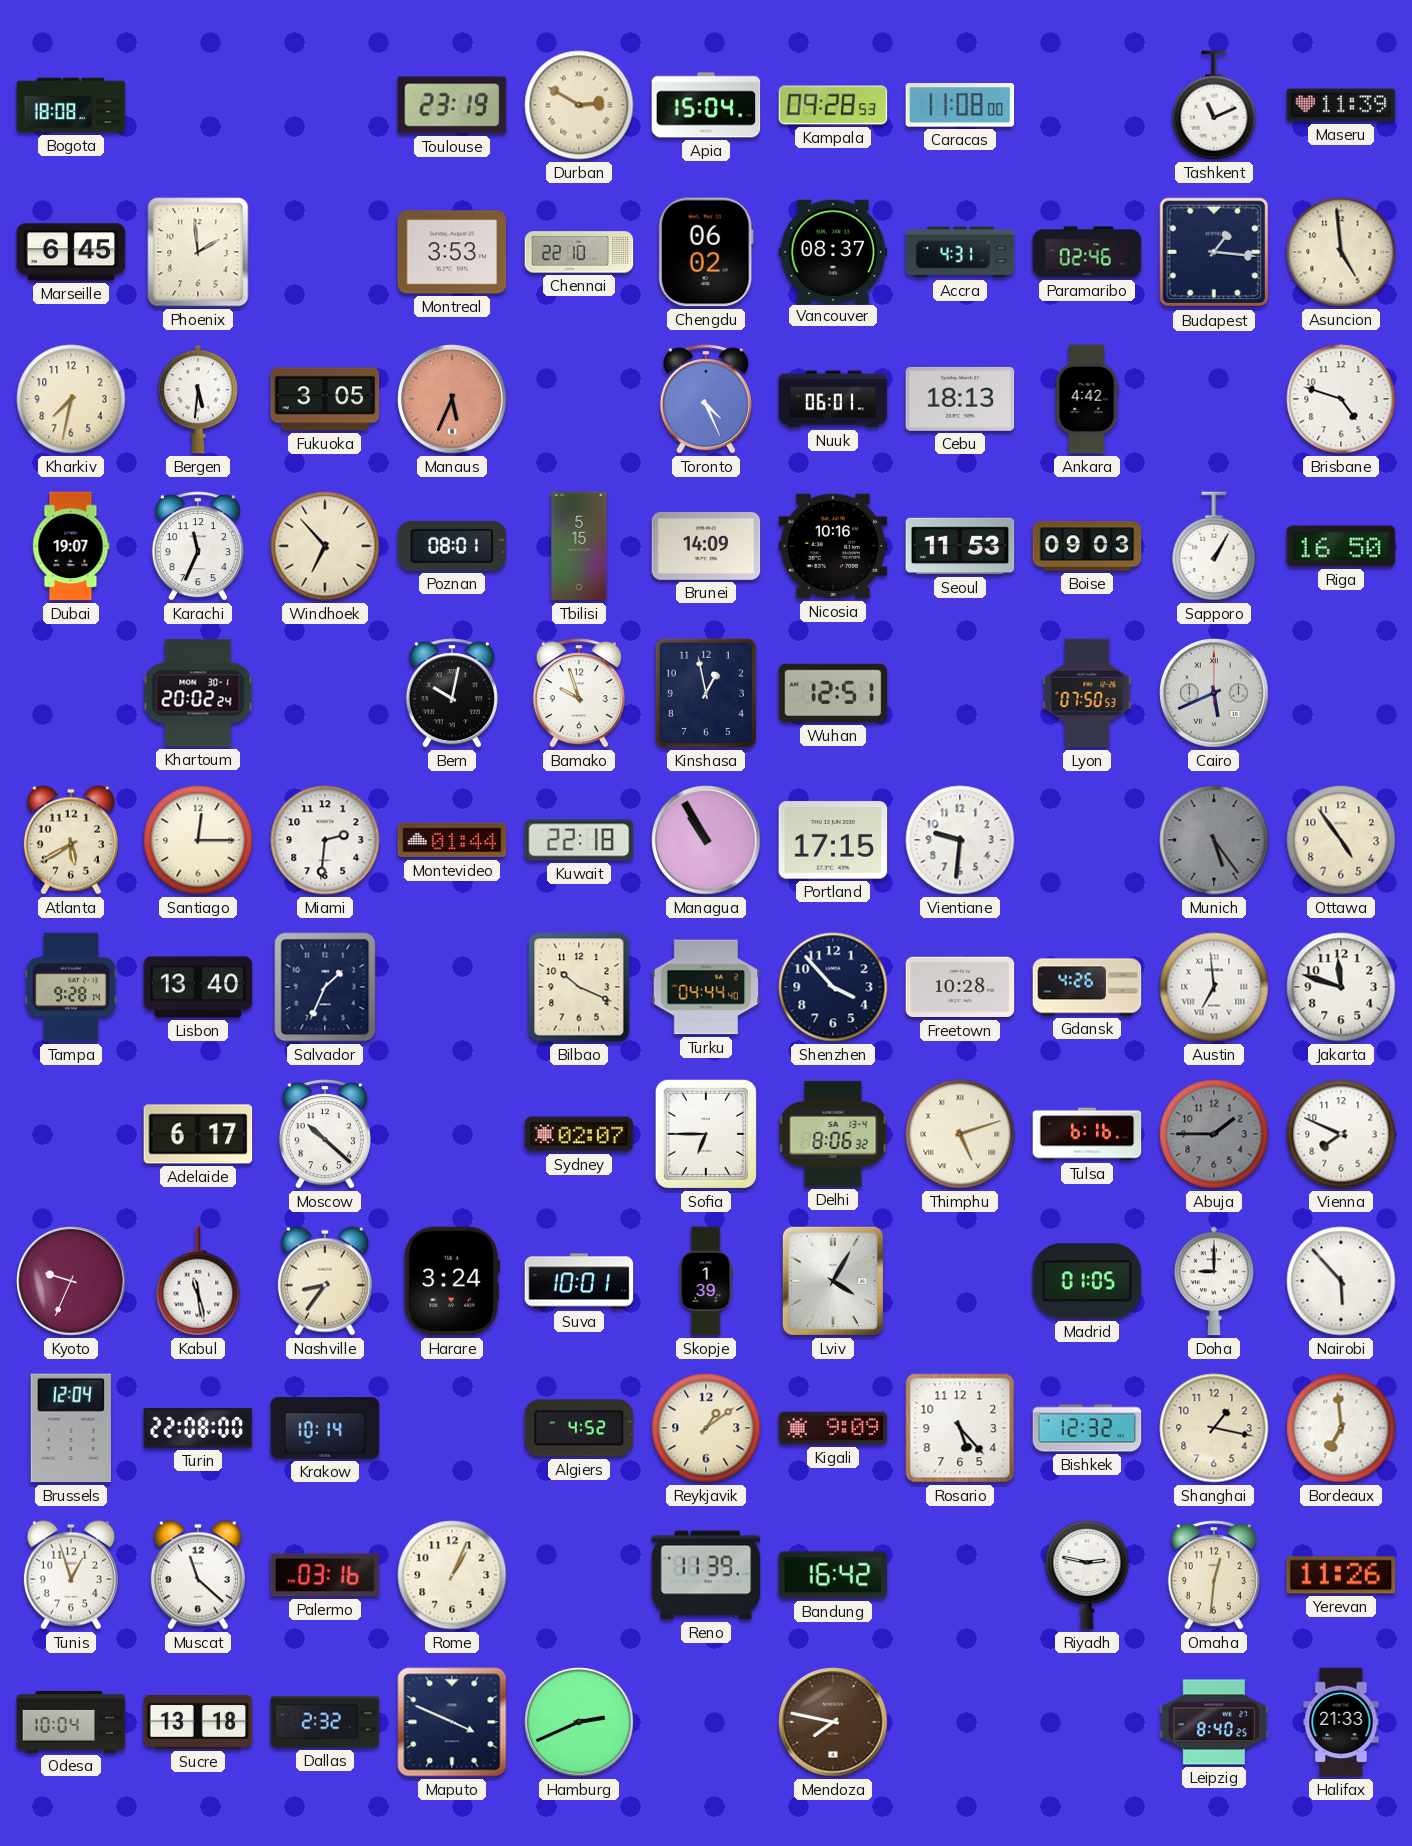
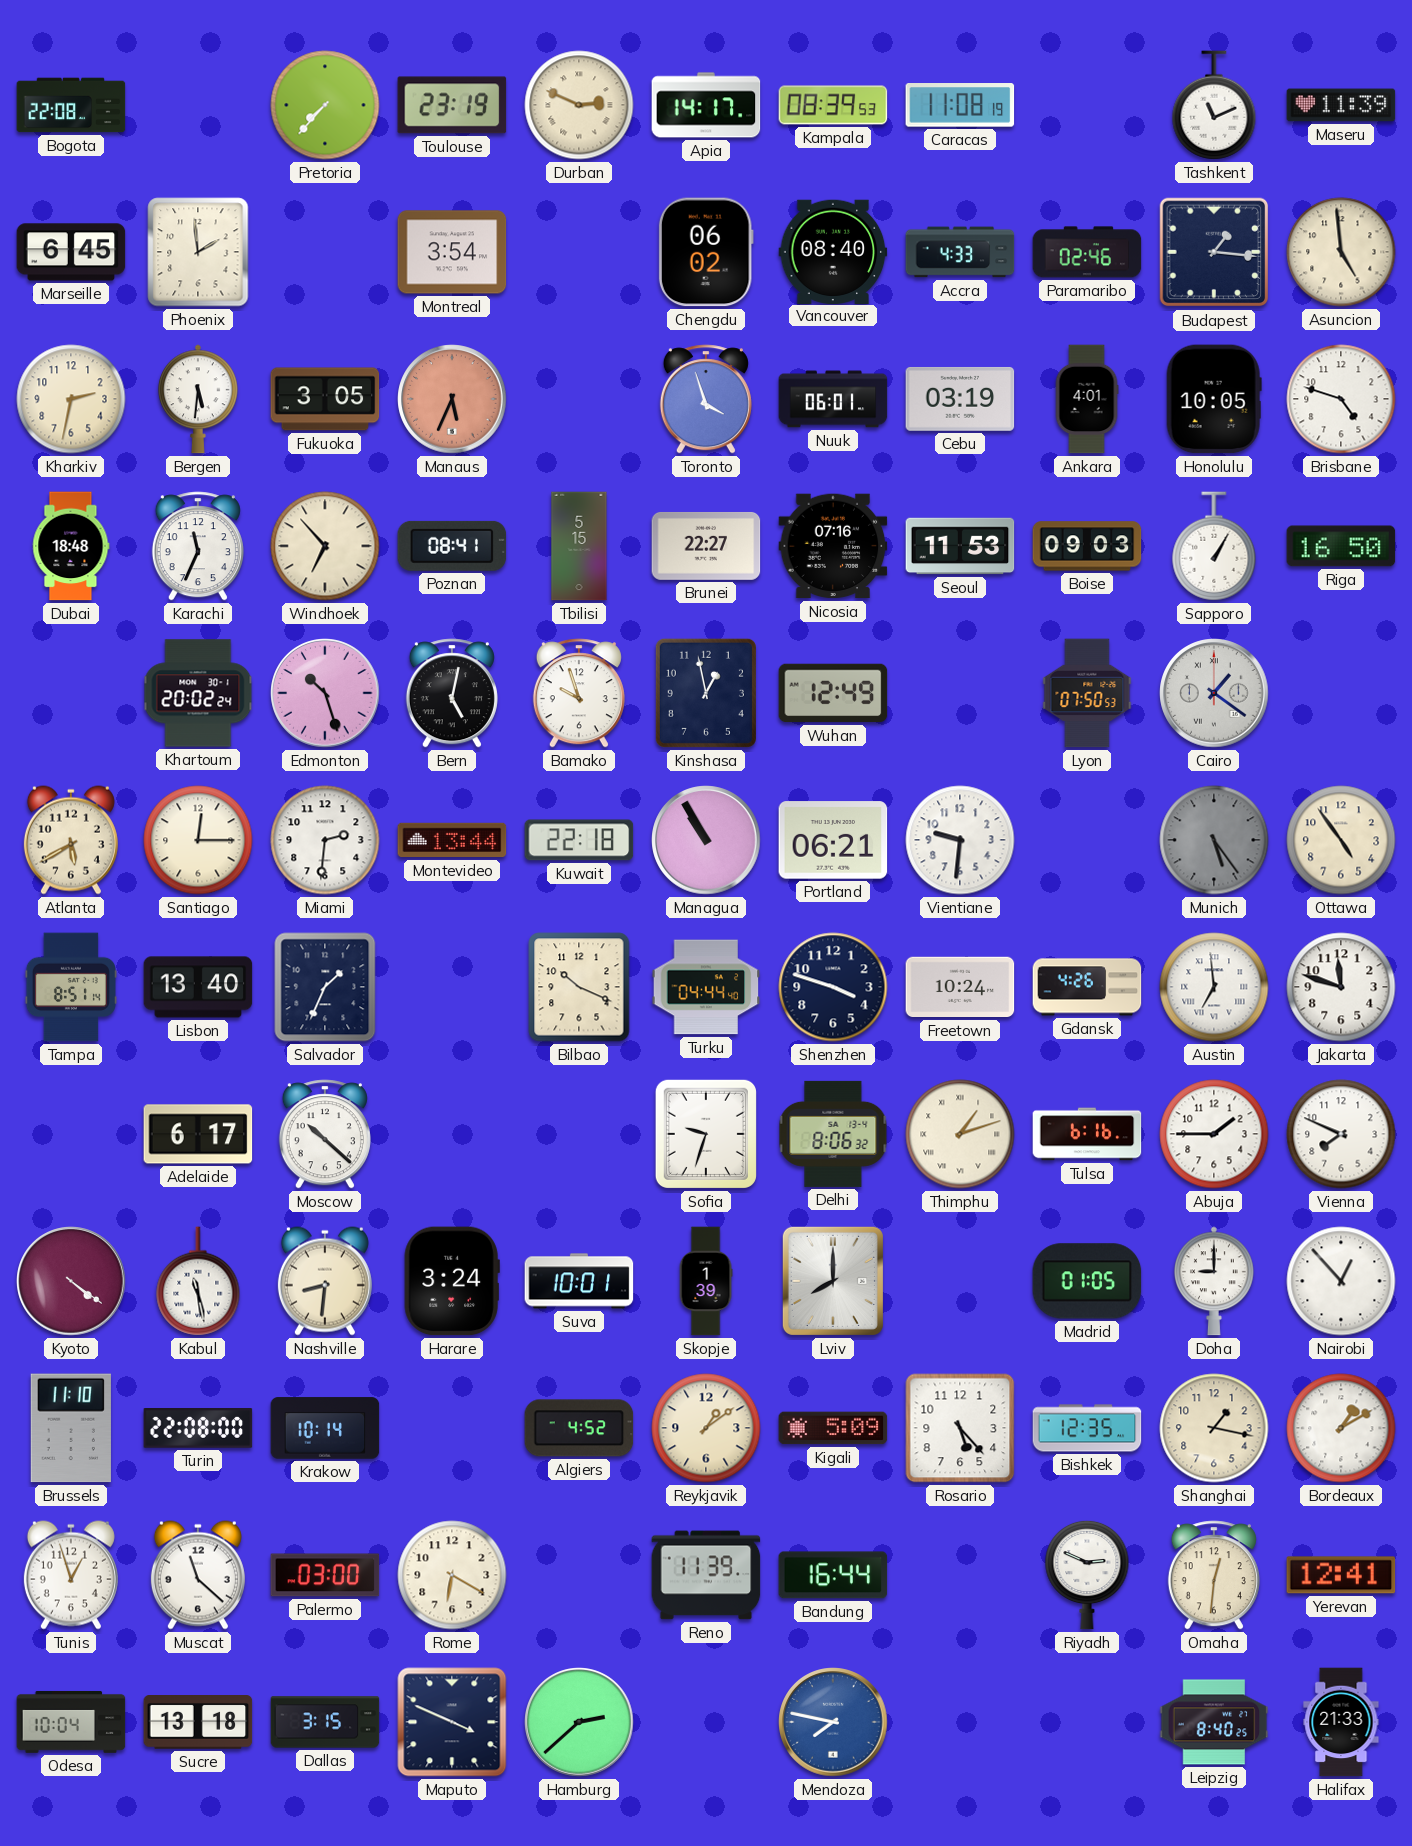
Bogota: 18:08 -> 22:08 (71, 105)
Pretoria: none -> 7:37 (325, 105)
Durban: 2:50 -> 2:49 (579, 105)
Apia: 15:04 -> 14:17 (706, 105)
Kampala: 09:28 -> 08:39 (833, 105)
Caracas: 11:08:00 -> 11:08:19 (960, 105)
Montreal: 3:53 -> 3:54 (452, 252)
Chennai: 22:10 -> none (579, 252)
Vancouver: 08:37 -> 08:40 (833, 251)
Accra: 4:31 -> 4:33 (960, 252)
Kharkiv: 7:32 -> 2:32 (71, 399)
Toronto: 4:26 -> 3:57 (706, 399)
Cebu: 18:13 -> 03:19 (960, 399)
Ankara: 4:42 -> 4:01 (1087, 399)
Honolulu: none -> 10:05 (1214, 399)
Dubai: 19:07 -> 18:48 (71, 546)
Poznan: 08:01 -> 08:41 (452, 546)
Brunei: 14:09 -> 22:27 (706, 546)
Nicosia: 10:16 -> 07:16 (833, 546)
Edmonton: none -> 10:27 (325, 693)
Bern: 10:02 -> 5:02 (452, 693)
Wuhan: 12:51 -> 12:49 (833, 693)
Cairo: 5:41 -> 1:21 (1214, 693)
Montevideo: 01:44 -> 13:44 (452, 840)
Portland: 17:15 -> 06:21 (833, 840)
Tampa: 9:28 -> 8:51 (71, 987)
Shenzhen: 3:53 -> 3:48 (833, 987)
Freetown: 10:28 -> 10:24 (960, 987)
Sydney: 02:07 -> none (579, 1134)
Sofia: 6:45 -> 9:33 (706, 1134)
Thimphu: 5:12 -> 1:12 (960, 1134)
Abuja dial: grey -> white (1214, 1134)
Kyoto: 9:34 -> 4:21 (71, 1281)
Nashville: 8:36 -> 8:31 (325, 1281)
Lviv: 4:05 -> 8:00 (833, 1281)
Nairobi: 5:53 -> 12:53 (1341, 1281)
Brussels: 12:04 -> 11:10 (71, 1428)
Kigali: 9:09 -> 5:09 (833, 1428)
Bishkek: 12:32 -> 12:35 (1087, 1428)
Bordeaux: 6:59 -> 1:10 (1341, 1428)
Palermo: 03:16 -> 03:00 (325, 1575)
Rome: 1:04 -> 6:20 (452, 1575)
Bandung: 16:42 -> 16:44 (833, 1575)
Riyadh: 2:47 -> 2:49 (1087, 1575)
Yerevan: 11:26 -> 12:41 (1341, 1575)
Dallas: 2:32 -> 3:15 (325, 1722)
Hamburg: 2:41 -> 2:38 (579, 1722)
Mendoza dial: brown -> blue (833, 1722)
